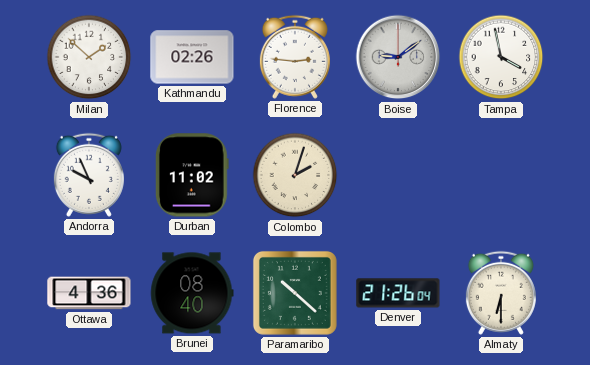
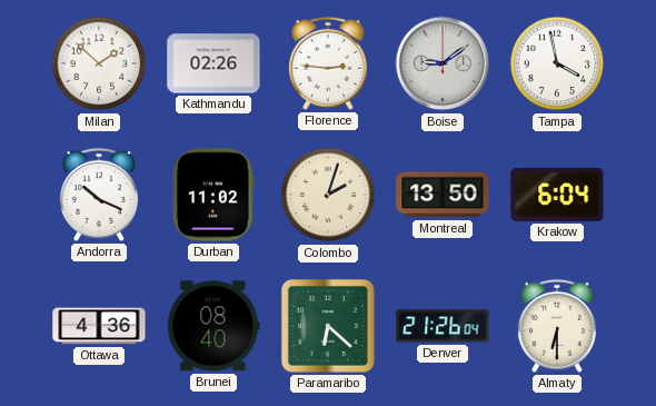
Andorra: 9:56 -> 10:19 (99, 195)
Montreal: none -> 13:50 (443, 195)
Krakow: none -> 6:04 (557, 195)
Paramaribo: 10:22 -> 6:22 (328, 326)
